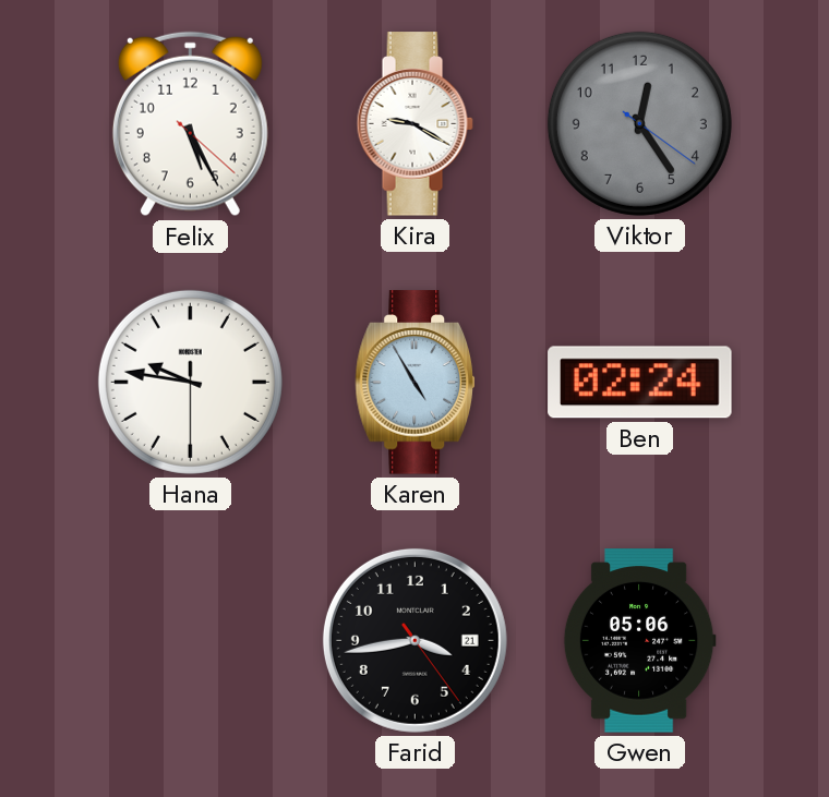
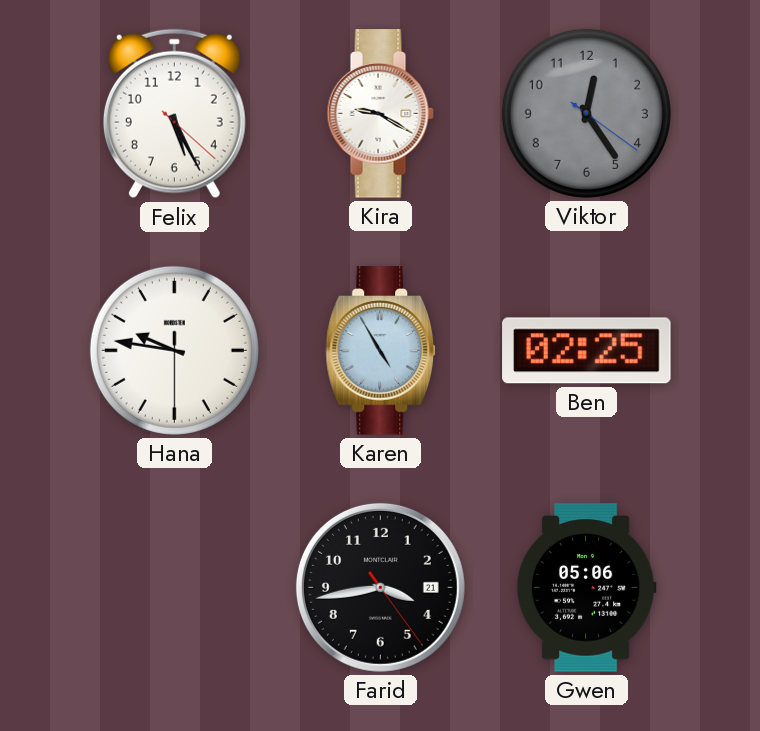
Ben: 02:24 -> 02:25 (587, 351)
